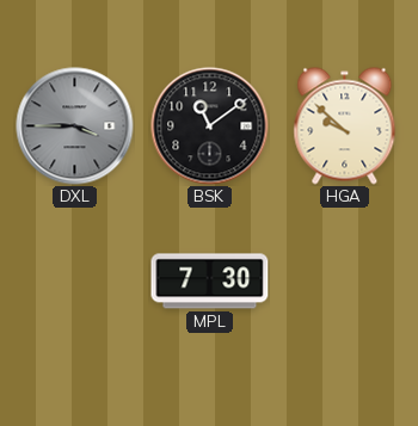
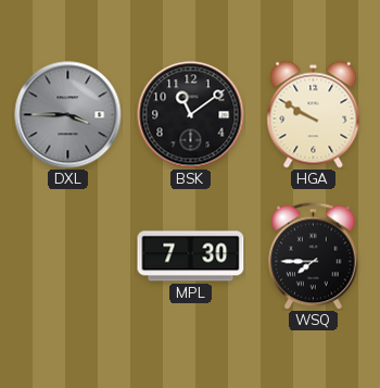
HGA: 9:52 -> 9:50 (314, 115)
WSQ: none -> 7:45 (314, 255)
